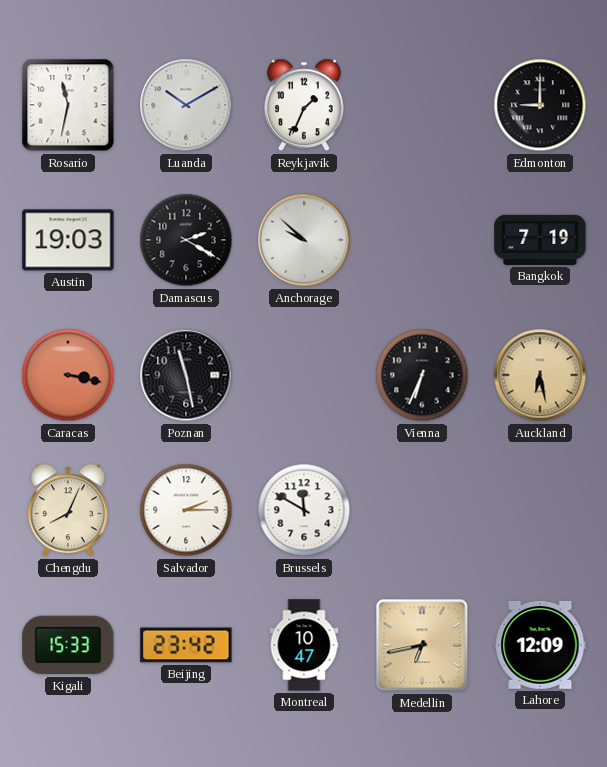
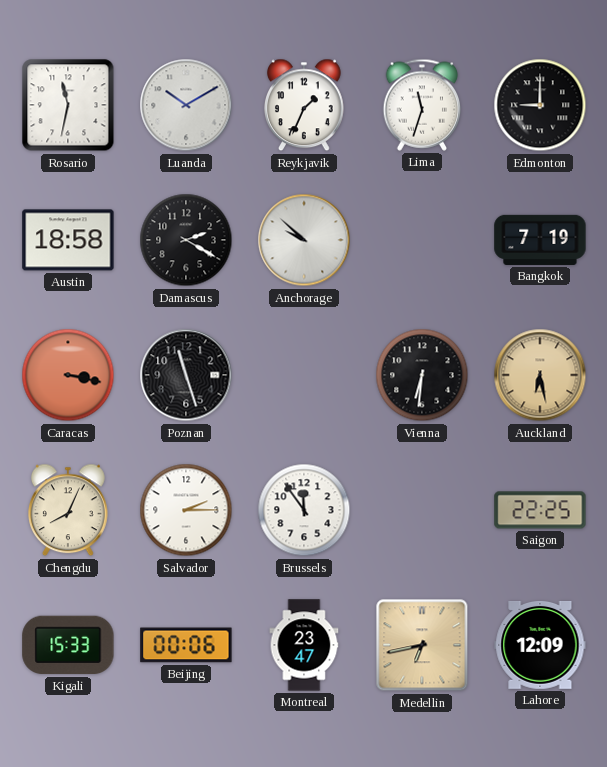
Lima: none -> 11:33 (422, 105)
Austin: 19:03 -> 18:58 (68, 240)
Poznan: 11:28 -> 11:27 (186, 375)
Vienna: 6:34 -> 6:31 (422, 375)
Brussels: 11:50 -> 11:54 (304, 510)
Saigon: none -> 22:25 (540, 510)
Beijing: 23:42 -> 00:06 (186, 645)
Montreal: 10:47 -> 23:47 (304, 645)
